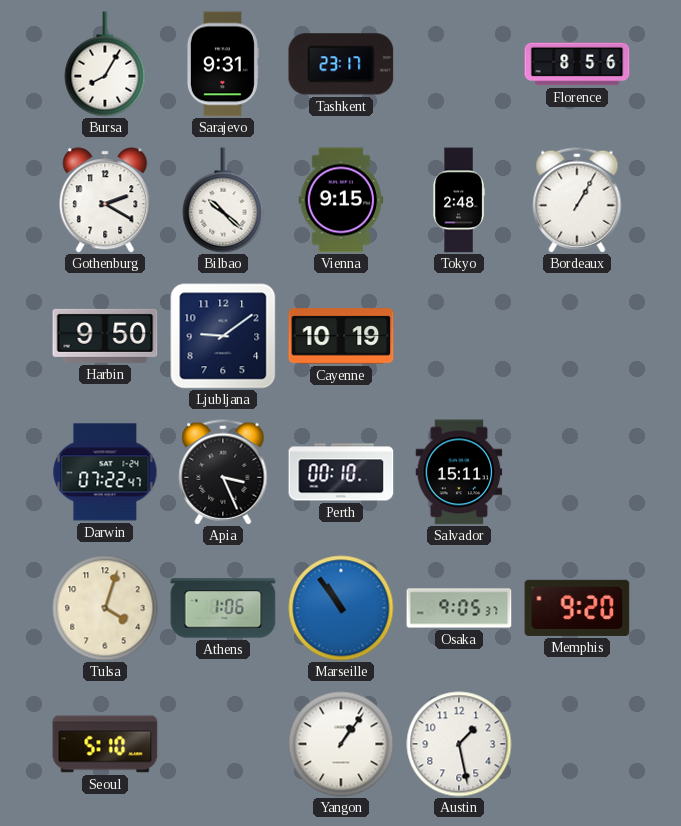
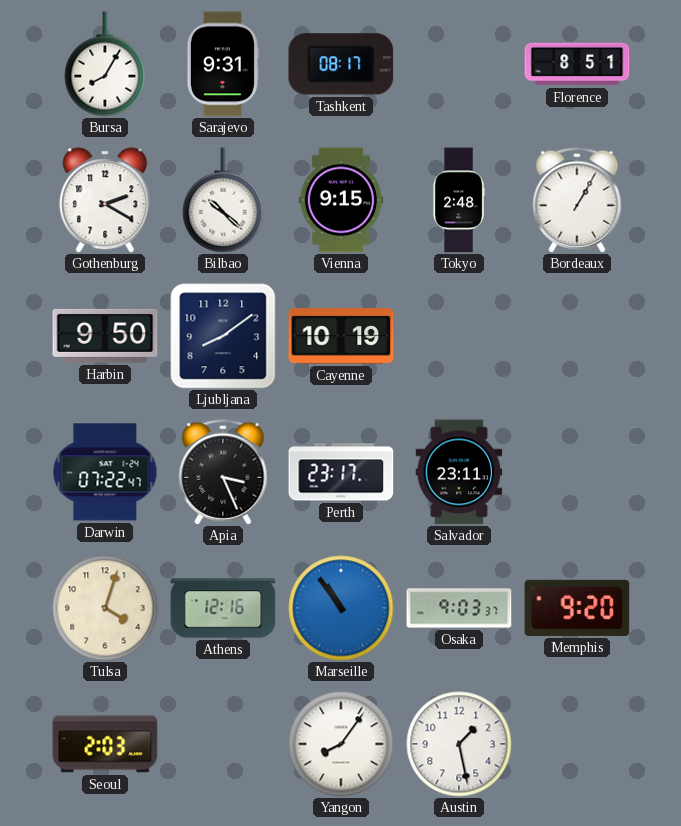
Tashkent: 23:17 -> 08:17 (341, 64)
Florence: 8:56 -> 8:51 (577, 64)
Ljubljana: 9:09 -> 8:09 (223, 336)
Perth: 00:10 -> 23:17 (341, 472)
Salvador: 15:11 -> 23:11 (459, 472)
Athens: 1:06 -> 12:16 (223, 608)
Osaka: 9:05 -> 9:03 (459, 608)
Seoul: 5:10 -> 2:03 (105, 744)
Yangon: 1:06 -> 8:06 (341, 744)
